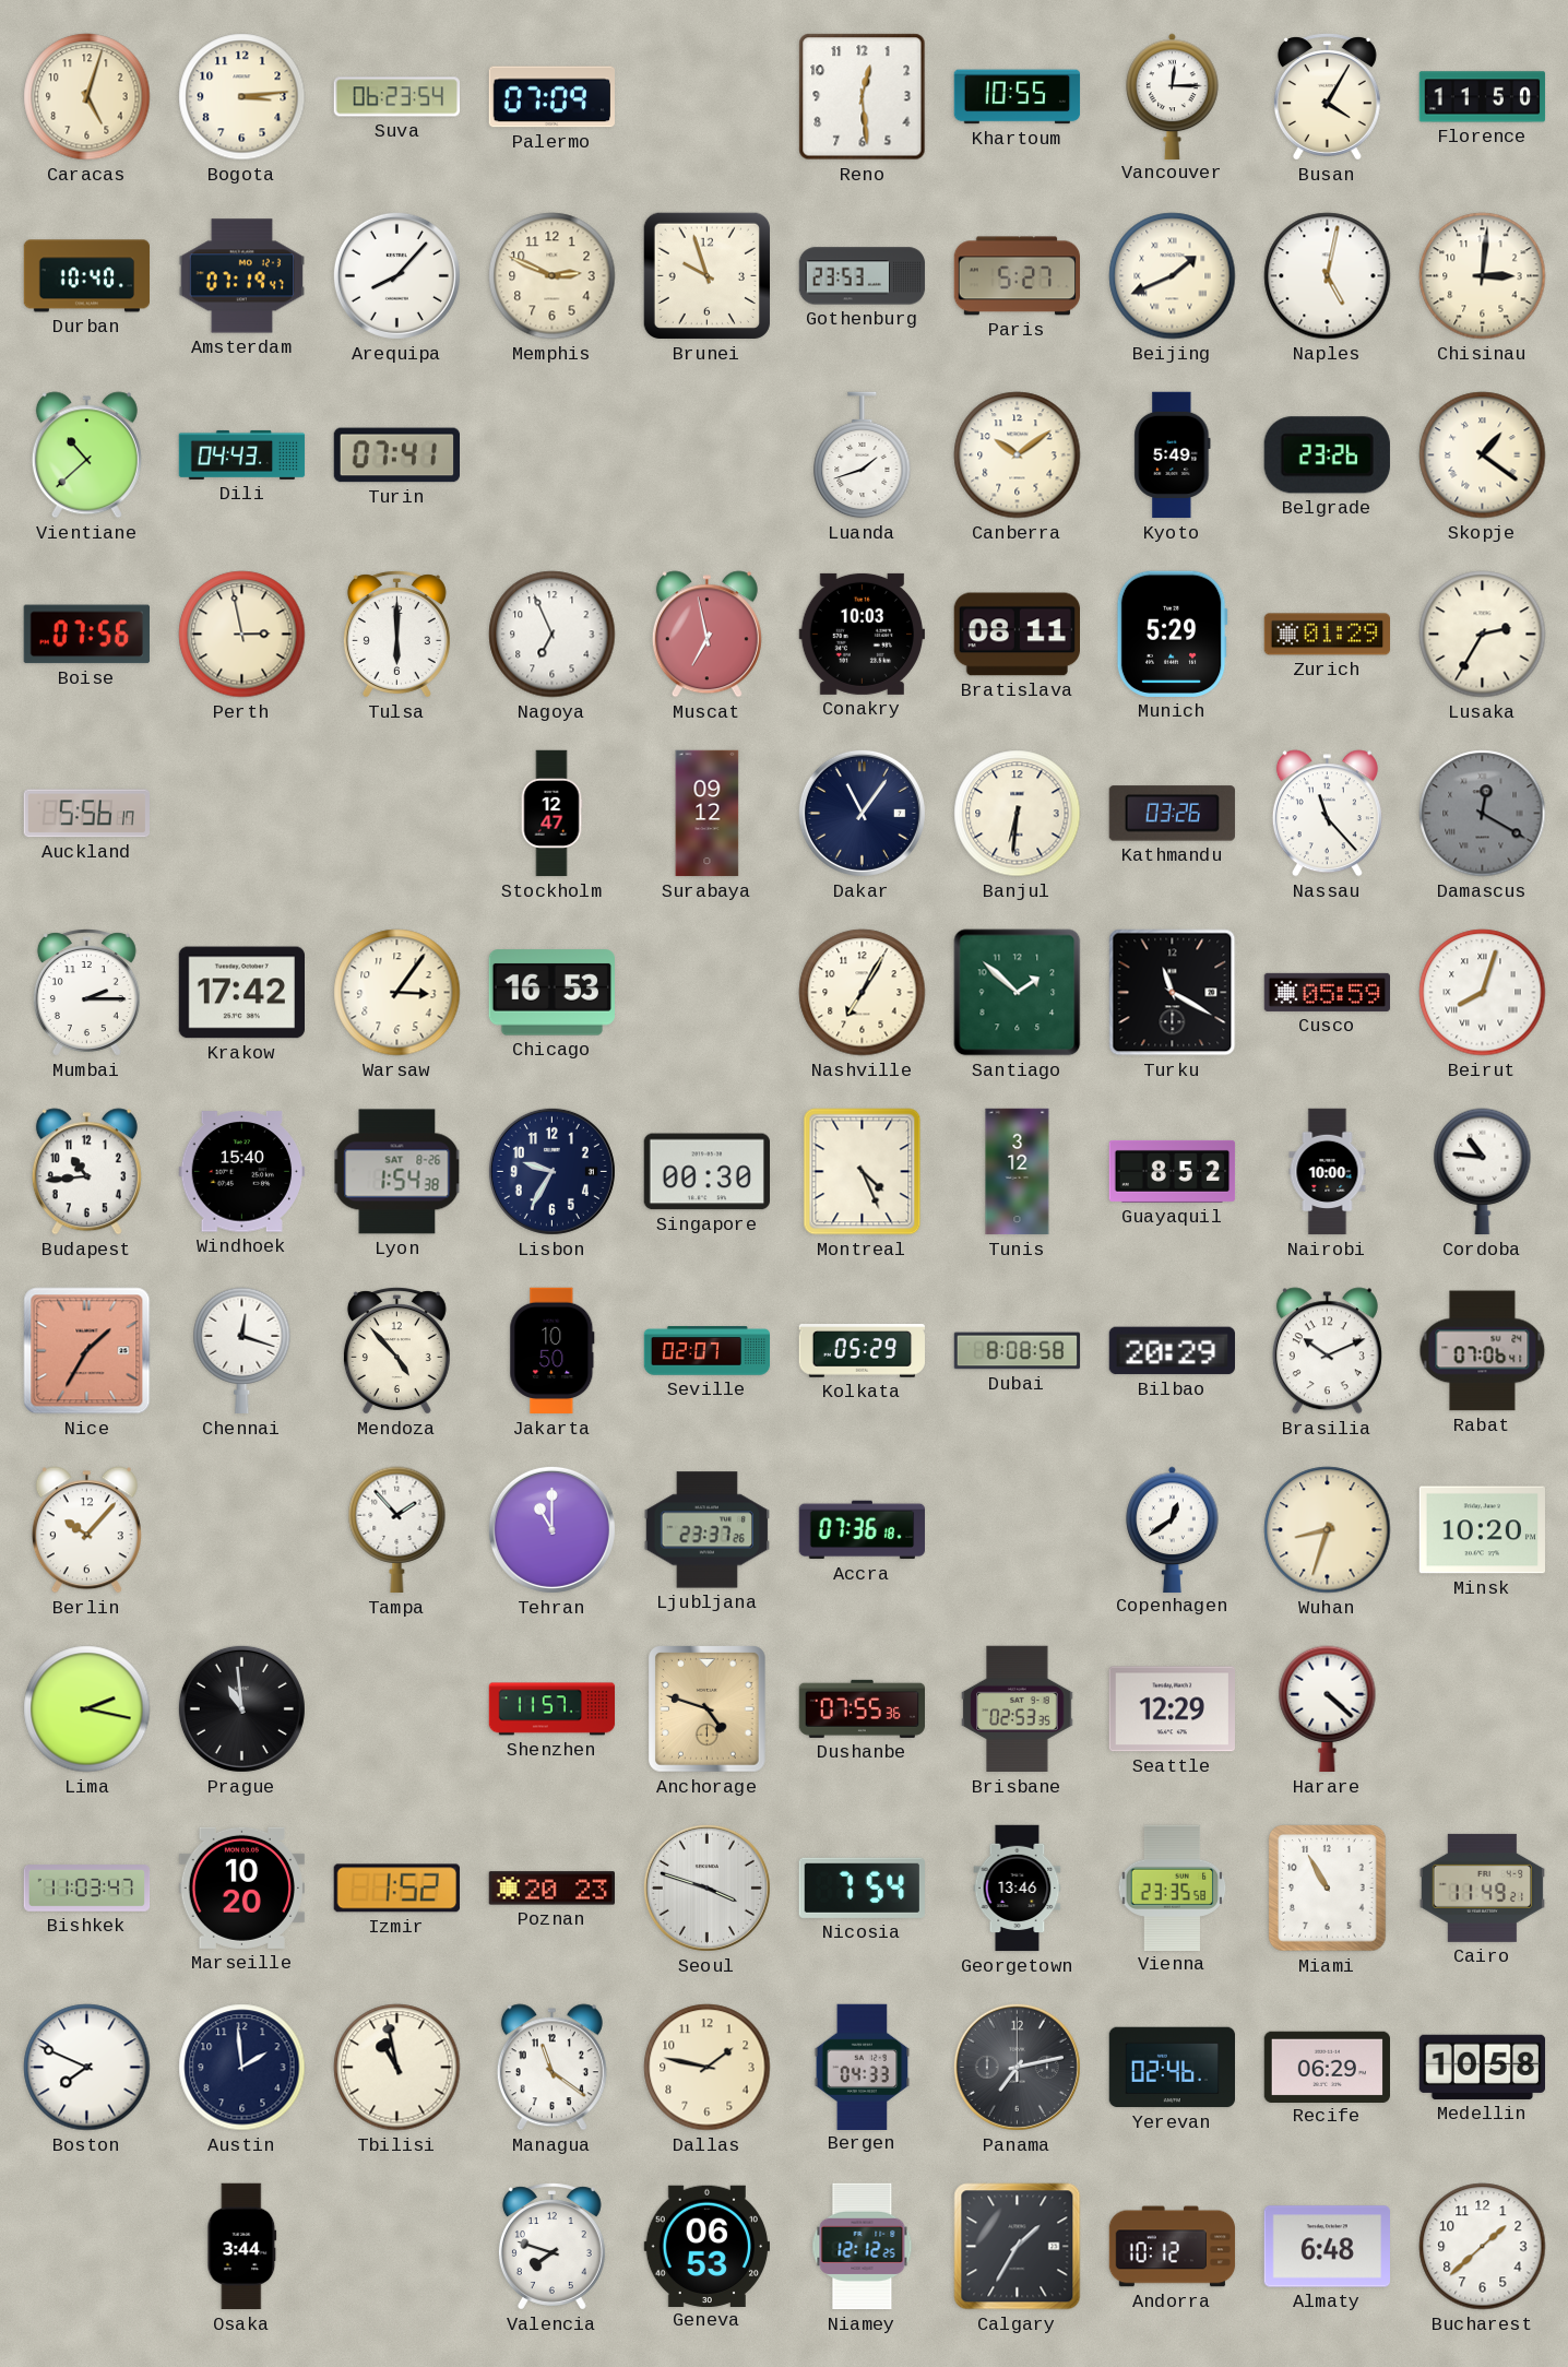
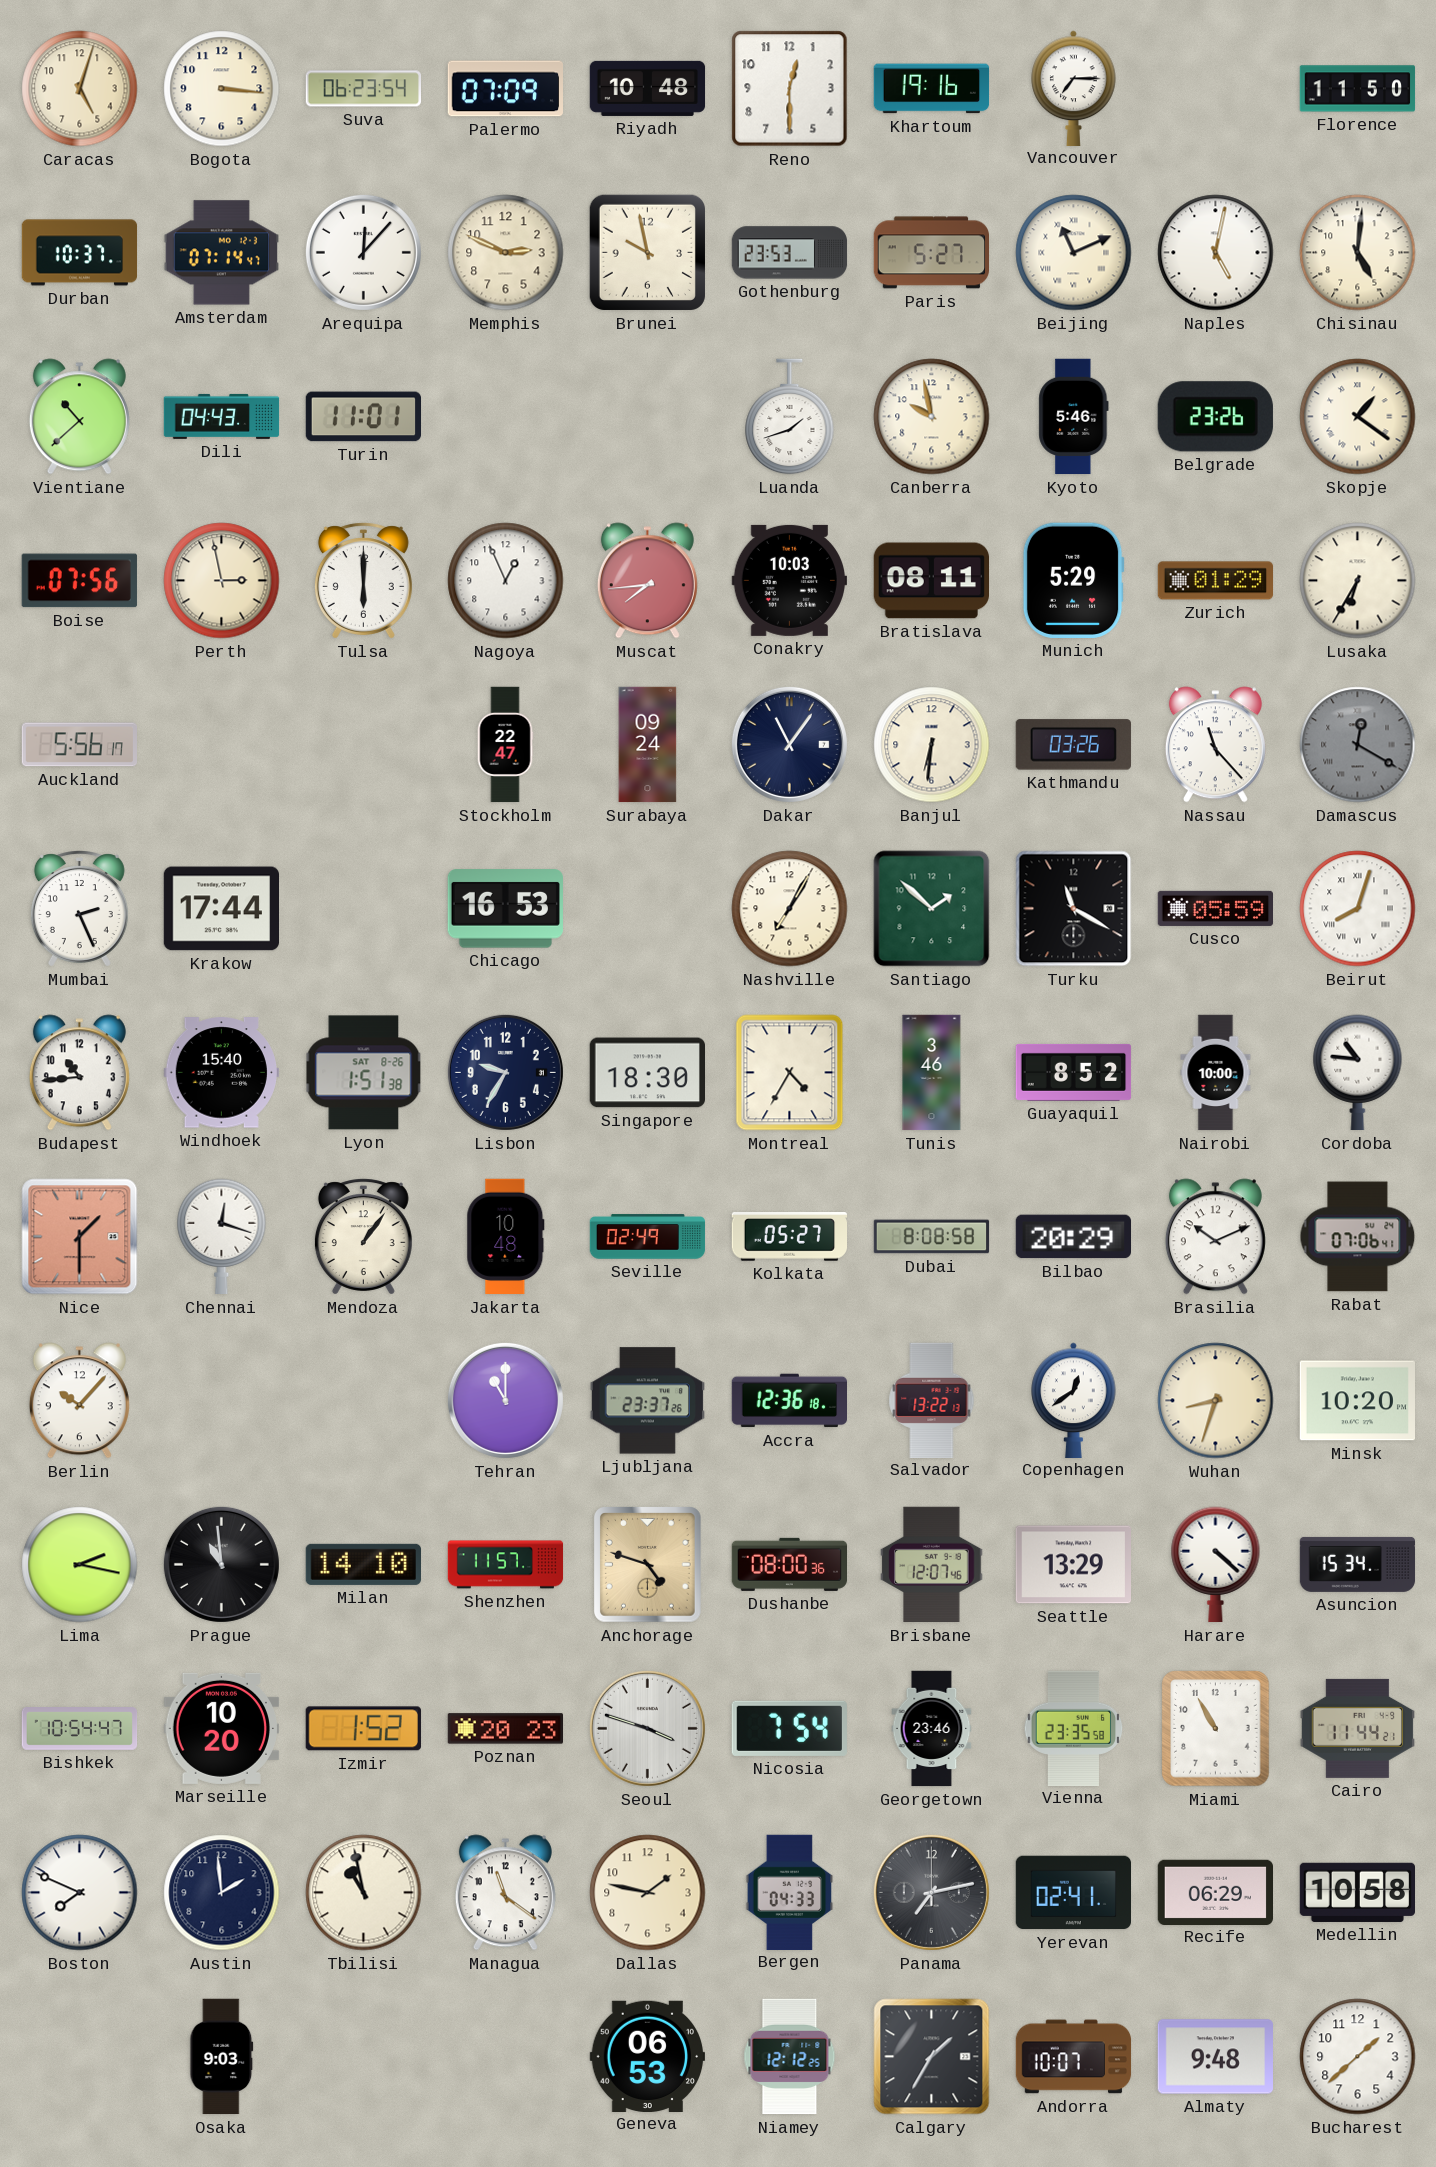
Bogota: 3:14 -> 3:16 (222, 89)
Riyadh: none -> 10:48 (648, 88)
Reno: 12:29 -> 12:30 (790, 89)
Khartoum: 10:55 -> 19:16 (932, 89)
Vancouver: 12:15 -> 7:15 (1074, 88)
Busan: 4:05 -> none (1327, 97)
Durban: 10:40 -> 10:37 (80, 253)
Amsterdam: 07:19 -> 07:14 (221, 253)
Arequipa: 8:07 -> 12:07 (363, 252)
Brunei: 9:57 -> 9:58 (647, 252)
Beijing: 1:41 -> 11:11 (1074, 253)
Chisinau: 3:01 -> 5:01 (1358, 253)
Turin: 07:41 -> 11:01 (363, 417)
Canberra: 10:09 -> 9:58 (932, 417)
Kyoto: 5:49 -> 5:46 (1074, 417)
Nagoya: 6:56 -> 12:56 (506, 581)
Muscat: 6:58 -> 7:44 (647, 581)
Lusaka: 2:35 -> 6:35 (1358, 581)
Stockholm: 12:47 -> 22:47 (505, 745)
Surabaya: 09:12 -> 09:24 (648, 745)
Mumbai: 2:15 -> 2:26 (79, 909)
Krakow: 17:42 -> 17:44 (221, 909)
Warsaw: 3:06 -> none (397, 993)
Lyon: 1:54 -> 1:51 (364, 1073)
Singapore: 00:30 -> 18:30 (647, 1073)
Montreal: 4:26 -> 4:35 (790, 1073)
Tunis: 3:12 -> 3:46 (932, 1073)
Nice: 1:35 -> 1:30 (80, 1237)
Mendoza: 4:53 -> 1:06 (363, 1237)
Jakarta: 10:50 -> 10:48 (506, 1237)
Seville: 02:07 -> 02:49 (648, 1237)
Kolkata: 05:29 -> 05:27 (790, 1237)
Tampa: 1:53 -> none (397, 1530)
Accra: 07:36 -> 12:36 (790, 1401)
Salvador: none -> 13:22 (932, 1400)
Milan: none -> 14:10 (363, 1564)
Dushanbe: 07:55 -> 08:00 (789, 1564)
Brisbane: 02:53 -> 12:07 (932, 1565)
Seattle: 12:29 -> 13:29 (1073, 1565)
Asuncion: none -> 15:34 (1358, 1564)
Bishkek: 11:03 -> 10:54 (80, 1729)
Georgetown: 13:46 -> 23:46 (932, 1729)
Cairo: 11:49 -> 11:44 (1357, 1728)
Yerevan: 02:46 -> 02:41 (1073, 1893)
Osaka: 3:44 -> 9:03 (222, 2057)
Valencia: 7:48 -> none (551, 2247)
Andorra: 10:12 -> 10:07 (1074, 2057)
Almaty: 6:48 -> 9:48 (1216, 2057)
